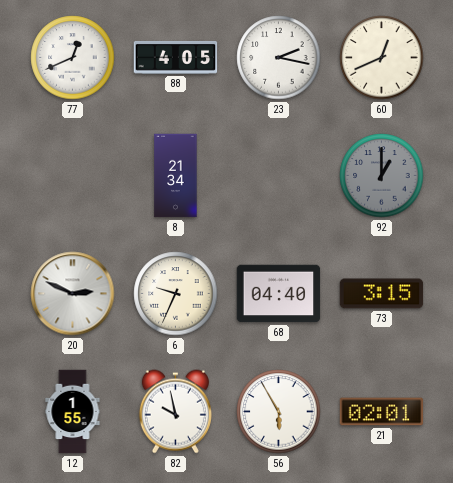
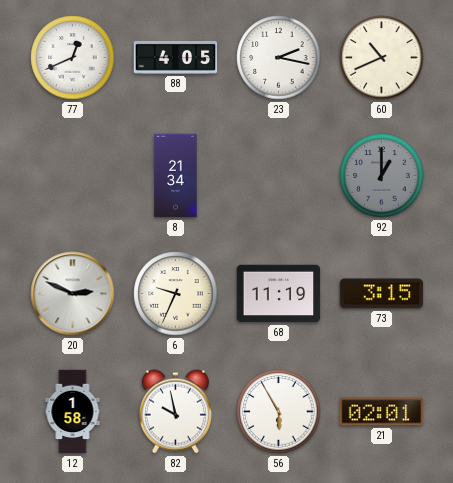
60: 12:41 -> 10:41 (382, 58)
68: 04:40 -> 11:19 (279, 294)
12: 1:55 -> 1:58 (73, 412)
